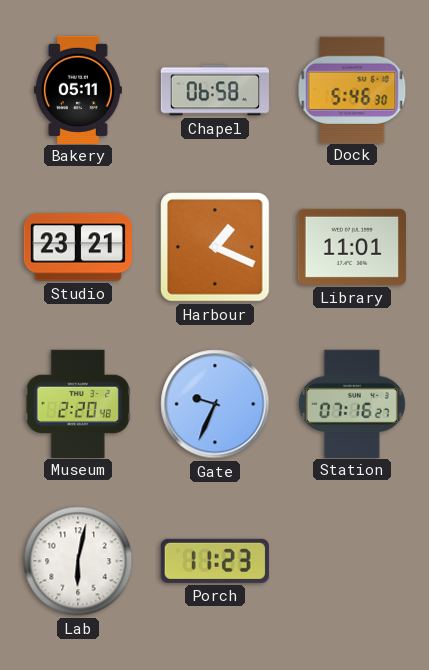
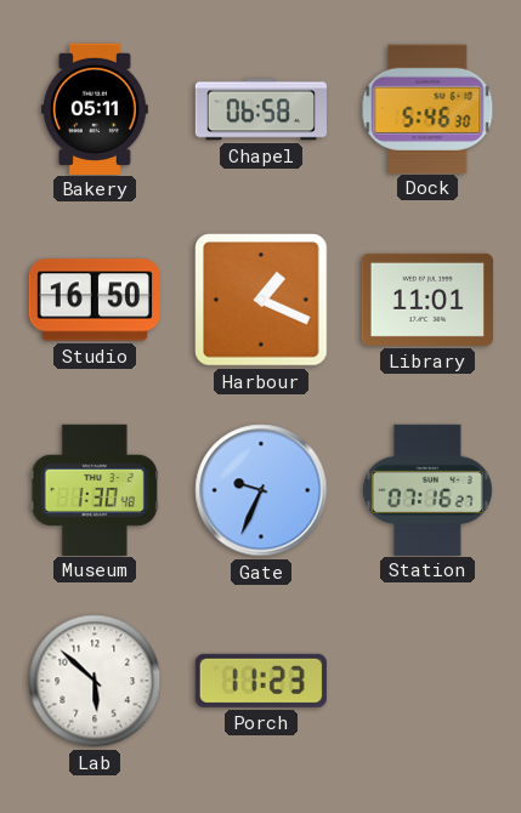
Studio: 23:21 -> 16:50 (94, 300)
Museum: 2:20 -> 1:30 (95, 489)
Lab: 6:02 -> 5:52 (95, 681)
